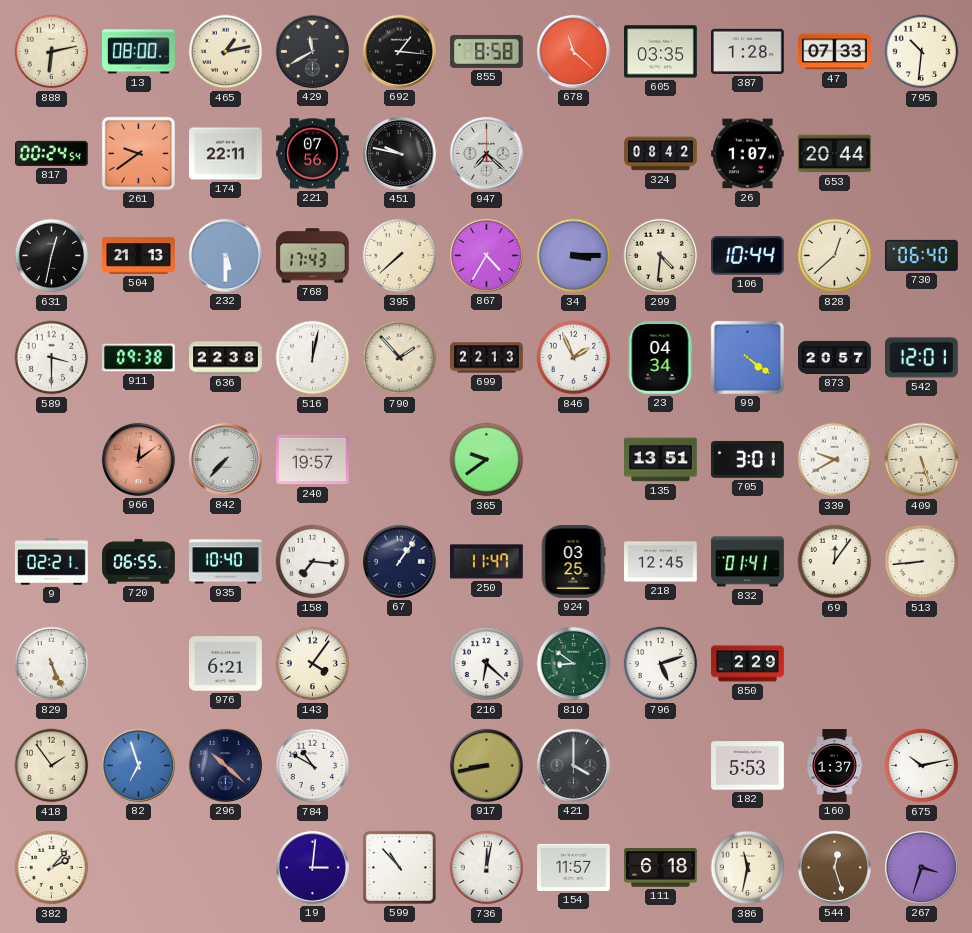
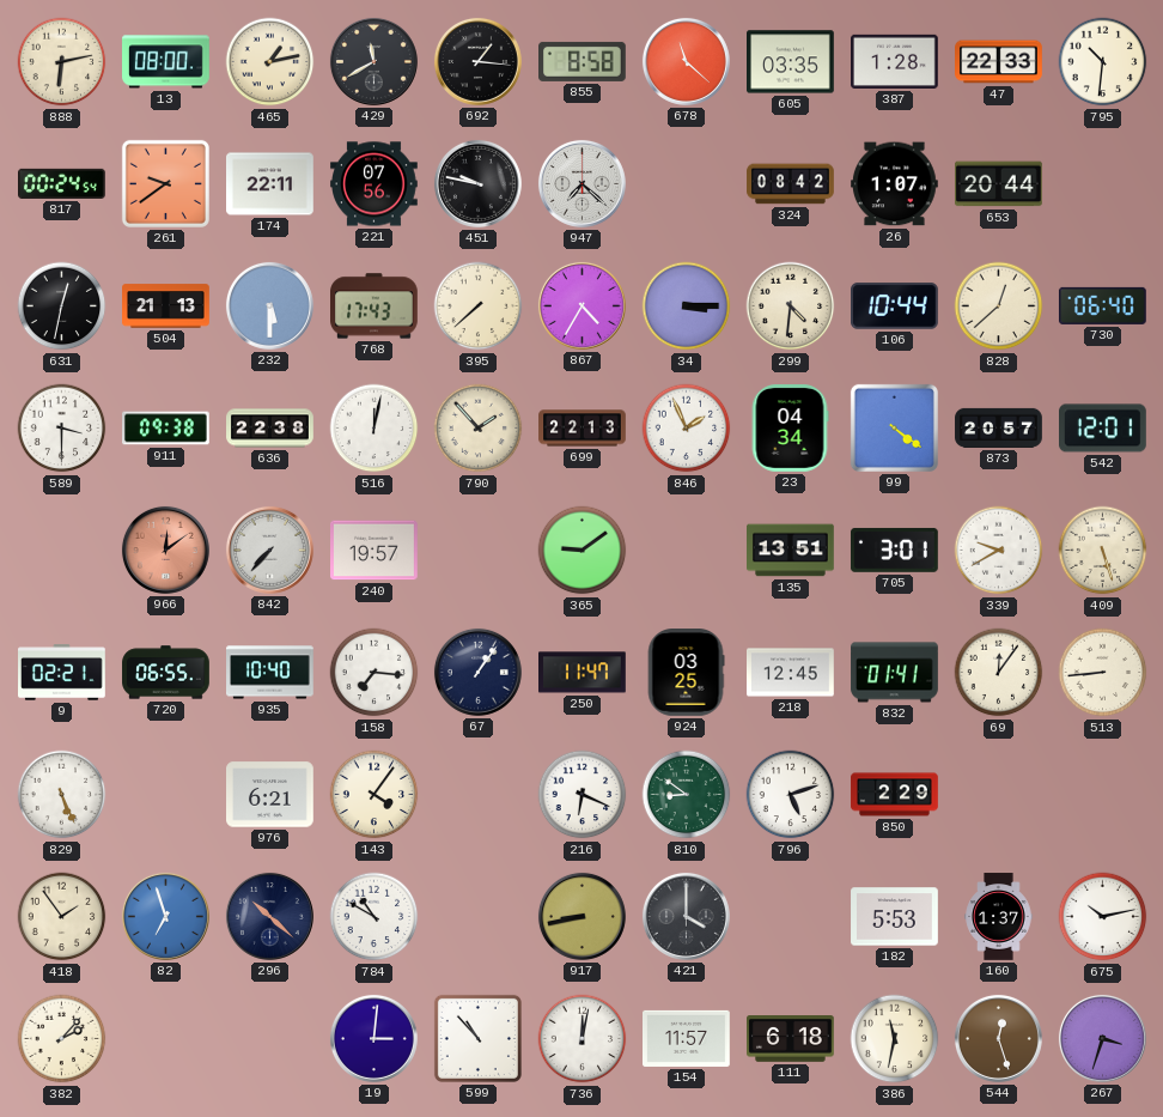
47: 07:33 -> 22:33 (999, 62)
365: 9:39 -> 9:09 (583, 551)
216: 6:22 -> 6:19 (583, 795)
